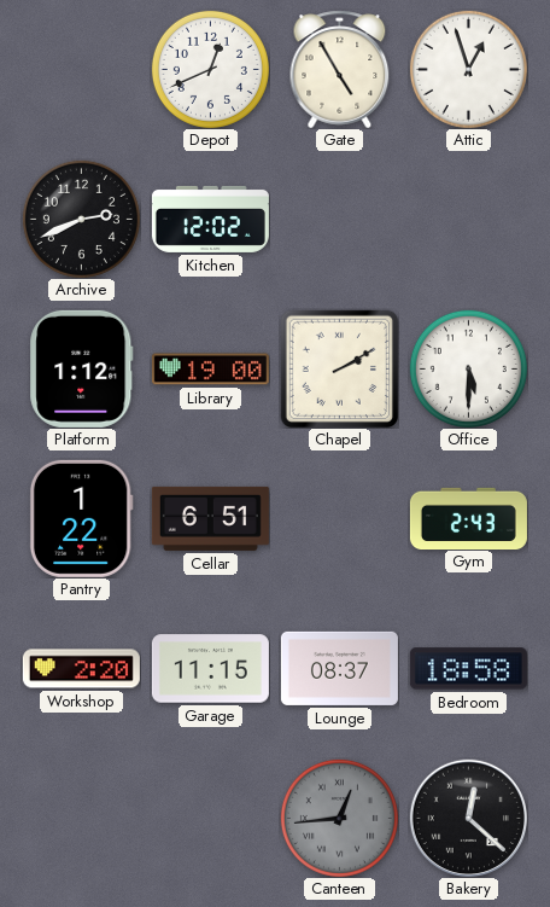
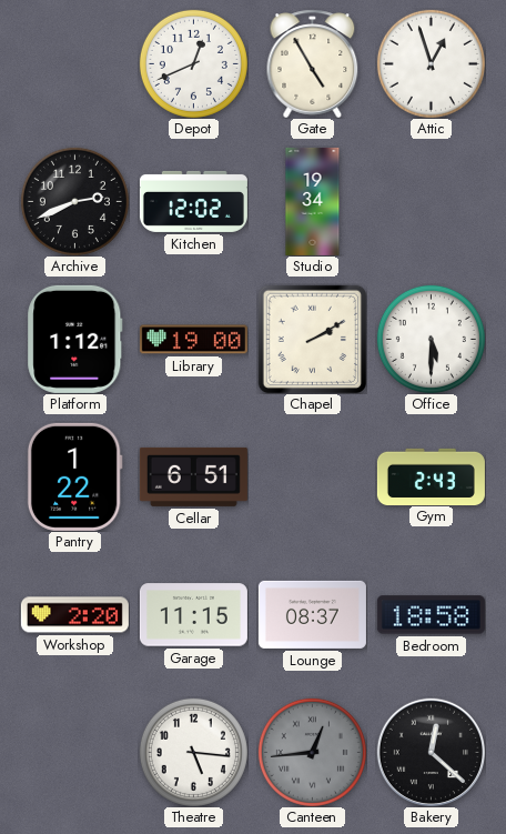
Studio: none -> 19:34 (313, 201)
Theatre: none -> 5:16 (193, 752)
